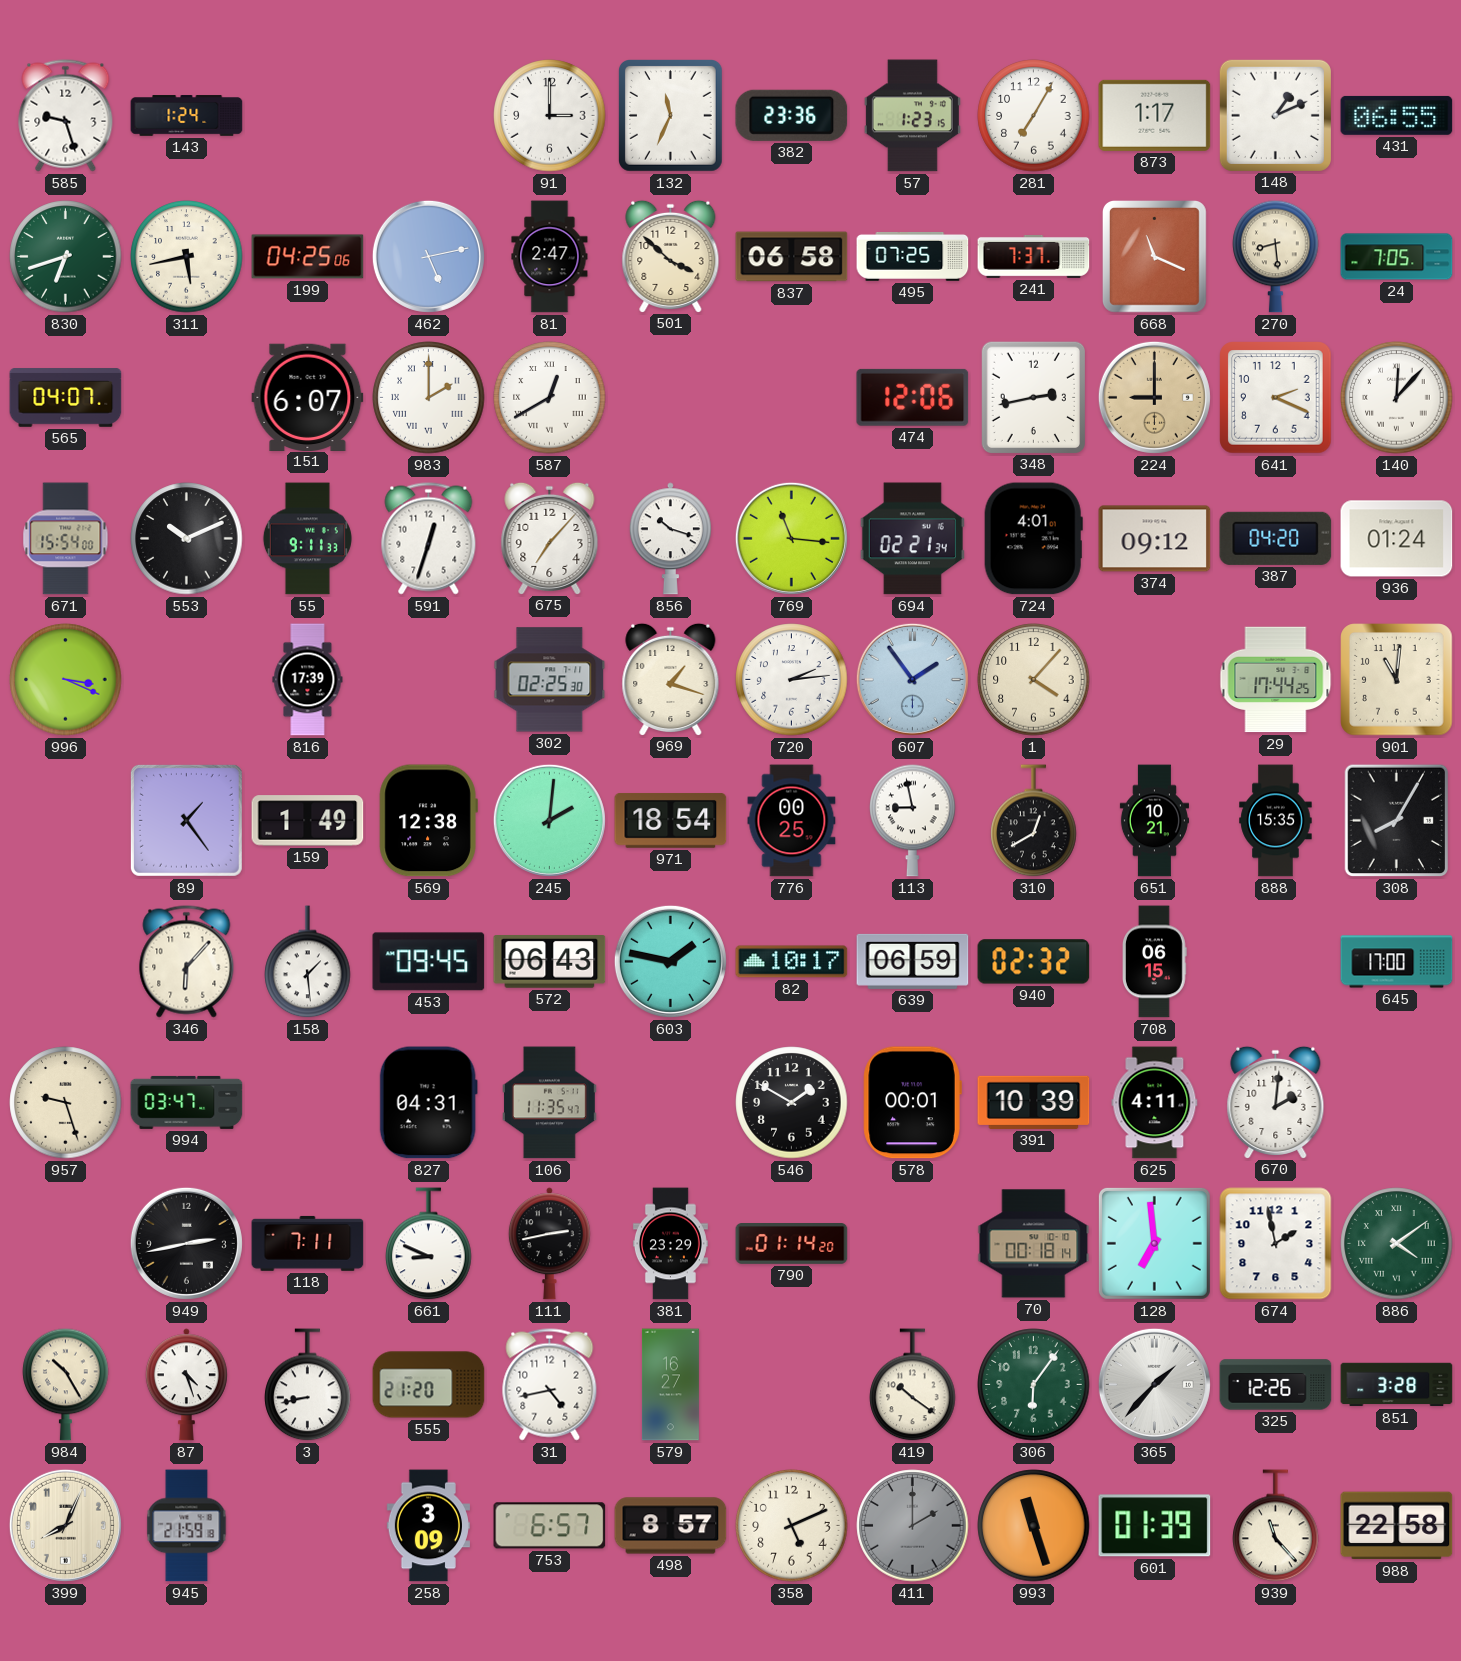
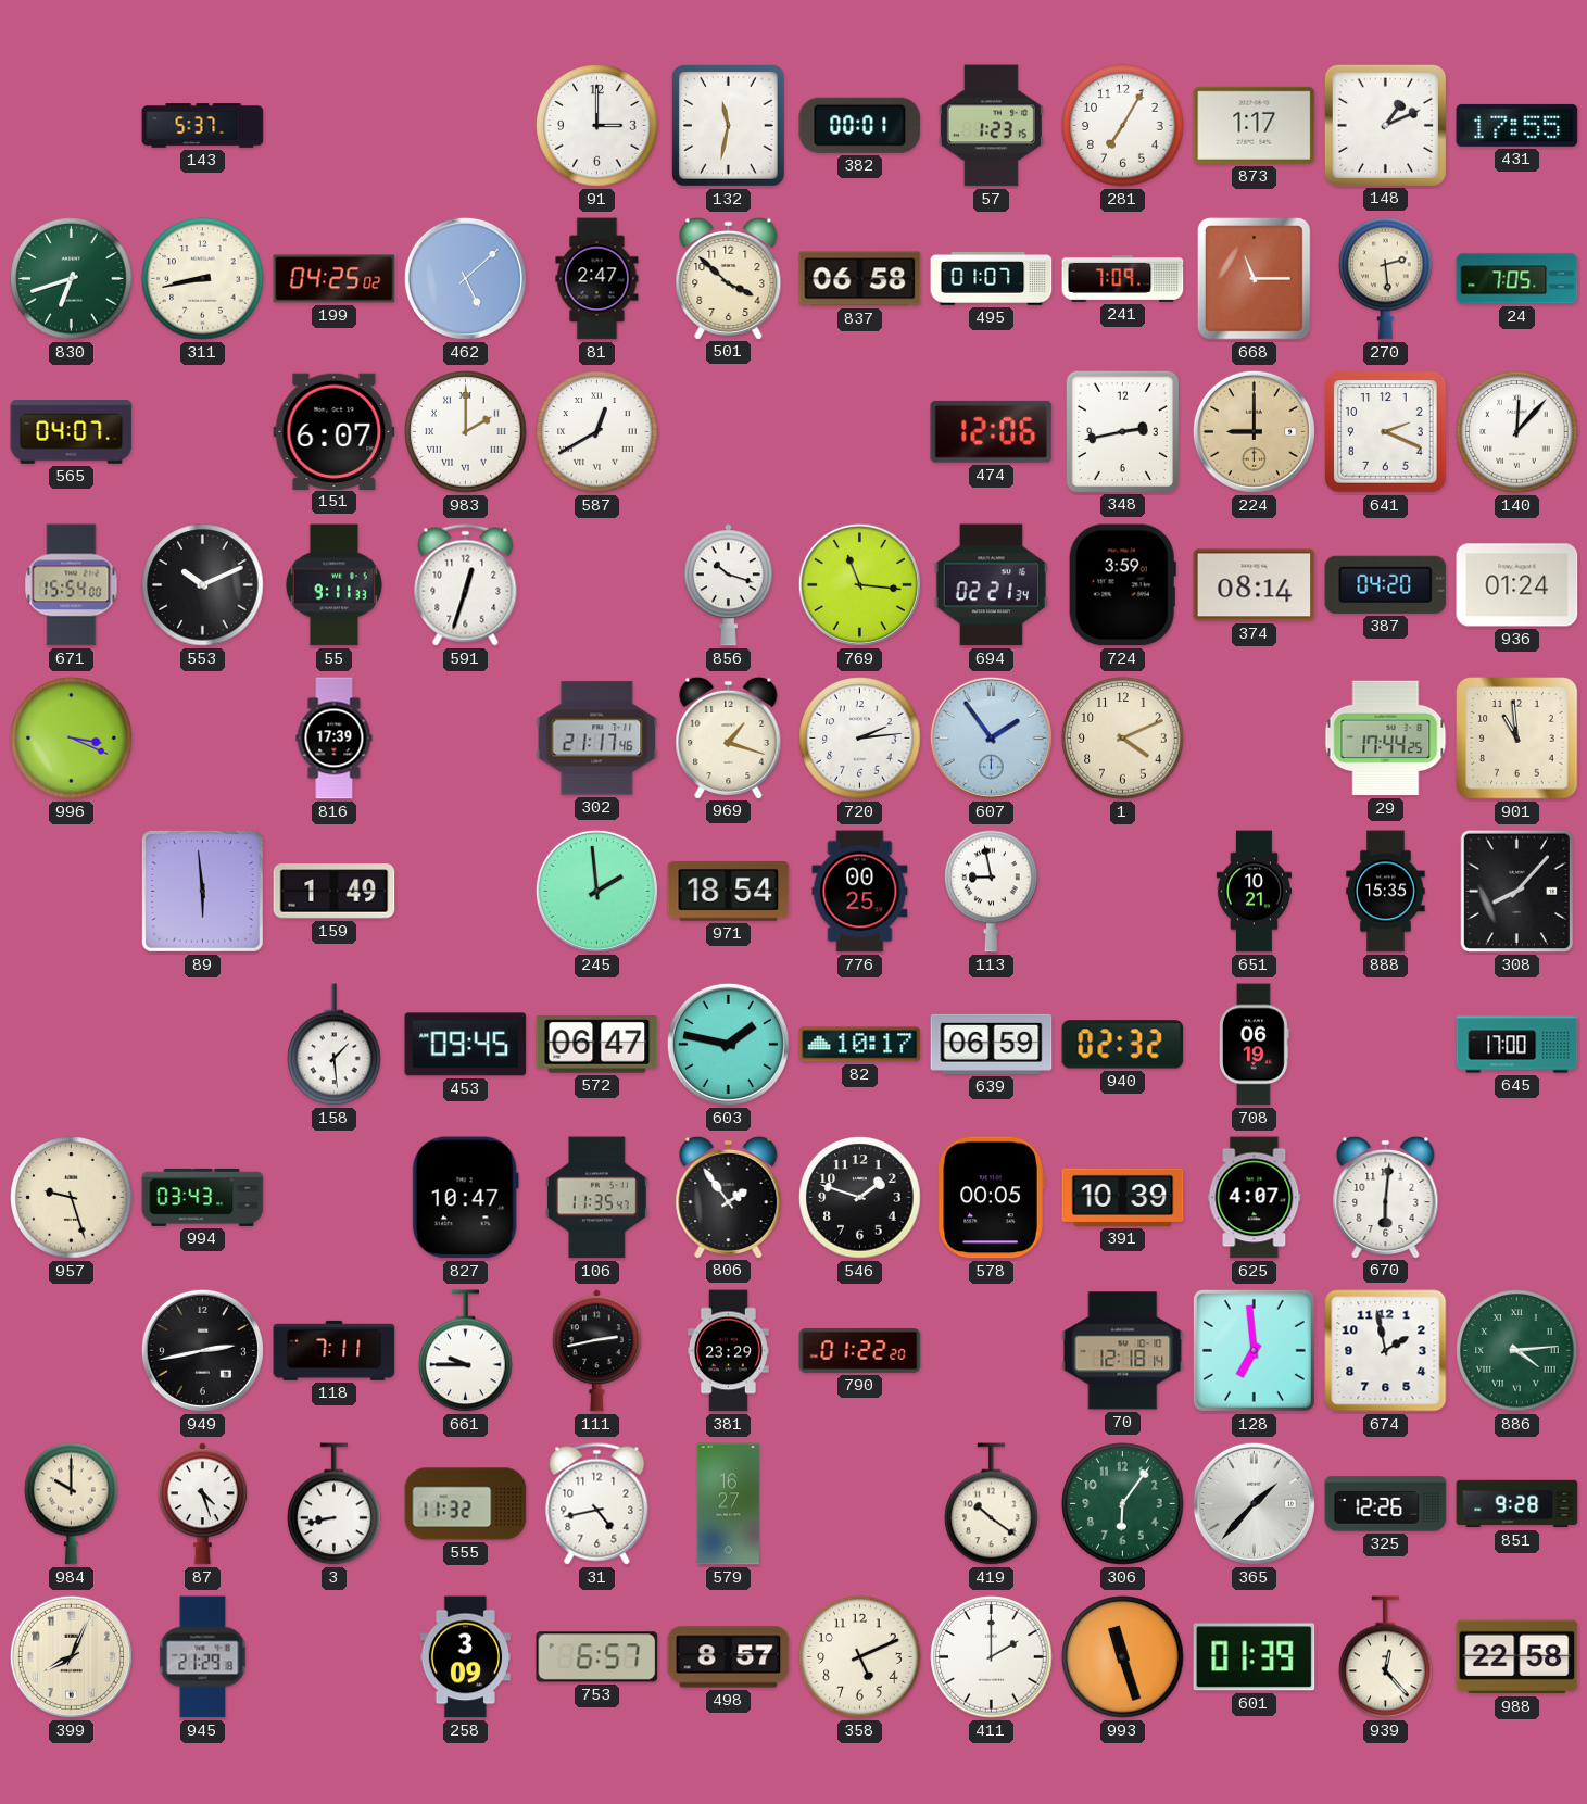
585: 9:27 -> none (66, 116)
143: 1:24 -> 5:37 (203, 126)
132: 11:34 -> 11:32 (729, 126)
382: 23:36 -> 00:01 (860, 125)
431: 06:55 -> 17:55 (1517, 125)
311: 5:43 -> 8:43 (203, 279)
199: 04:25:06 -> 04:25:02 (335, 279)
462: 5:13 -> 5:08 (465, 278)
495: 07:25 -> 01:07 (992, 278)
241: 7:37 -> 7:09 (1123, 278)
668: 11:19 -> 11:15 (1255, 279)
270: 8:29 -> 2:29 (1386, 278)
675: 7:07 -> none (550, 538)
724: 4:01 -> 3:59 (1122, 585)
374: 09:12 -> 08:14 (1255, 585)
302: 02:25 -> 21:17 (597, 739)
1: 4:07 -> 4:11 (1123, 739)
901: 11:01 -> 10:59 (1517, 739)
89: 1:24 -> 5:59 (202, 891)
569: 12:38 -> none (428, 821)
245: 2:01 -> 1:59 (596, 891)
310: 12:40 -> none (1034, 821)
308: 8:05 -> 8:07 (1517, 892)
346: 6:07 -> none (187, 962)
572: 06:43 -> 06:47 (597, 1045)
708: 06:15 -> 06:19 (1255, 1045)
994: 03:47 -> 03:43 (203, 1197)
827: 04:31 -> 10:47 (465, 1198)
806: none -> 1:54 (729, 1197)
546: 1:50 -> 1:48 (860, 1198)
578: 00:01 -> 00:05 (991, 1198)
625: 4:11 -> 4:07 (1255, 1198)
670: 2:01 -> 6:01 (1386, 1197)
661: 8:49 -> 9:45 (466, 1351)
790: 01:14 -> 01:22 (860, 1351)
70: 00:18 -> 12:18 (1123, 1351)
886: 4:09 -> 4:14 (1517, 1351)
984: 10:25 -> 10:00 (72, 1503)
555: 21:20 -> 11:32 (466, 1504)
851: 3:28 -> 9:28 (1517, 1504)
945: 21:59 -> 21:29 (203, 1657)
411 dial: grey -> white (992, 1657)
939: 11:23 -> 12:23 (1386, 1657)
